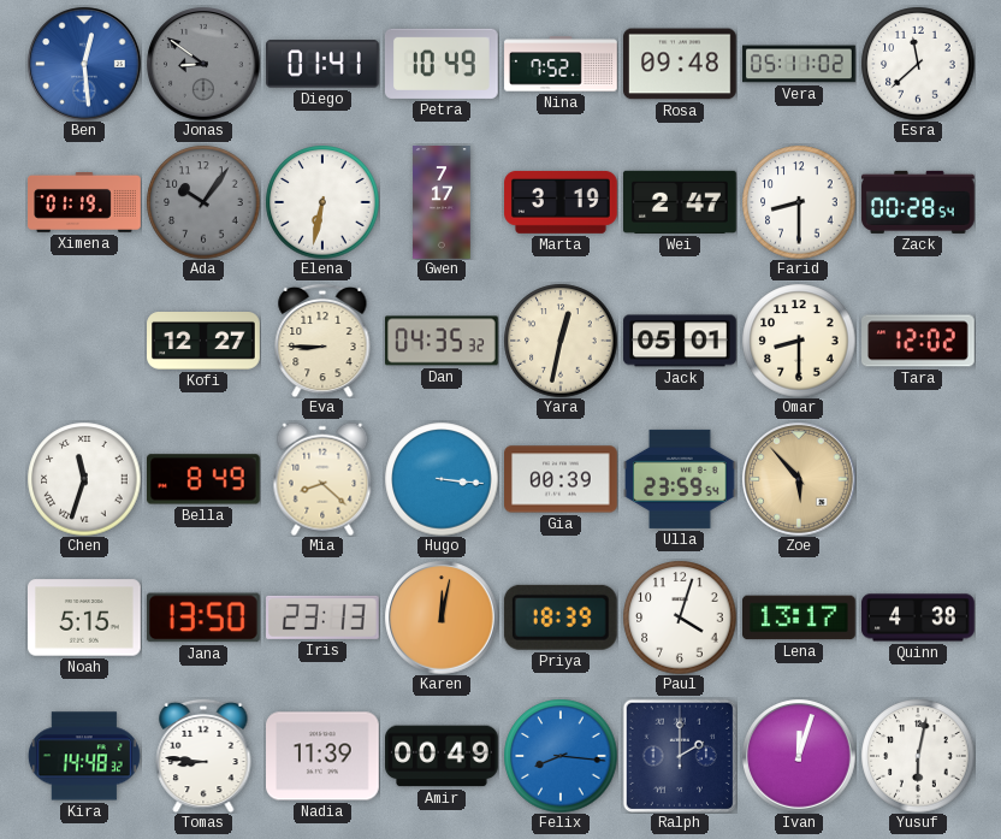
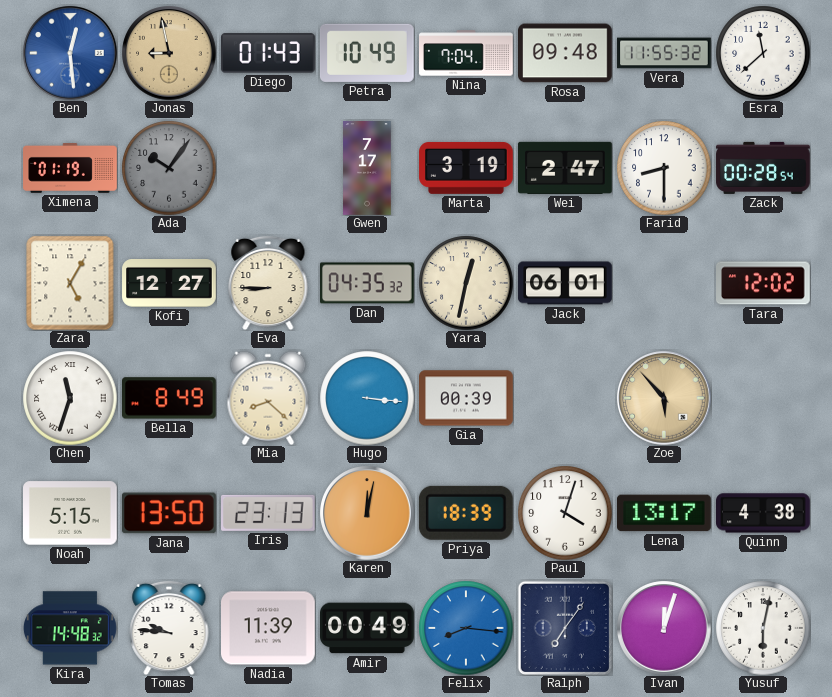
Jonas: 8:51 -> 8:58 (169, 53)
Jonas dial: grey -> champagne (169, 53)
Diego: 01:41 -> 01:43 (269, 53)
Nina: 7:52 -> 7:04 (466, 53)
Vera: 05:11 -> 11:55 (664, 53)
Elena: 6:32 -> none (322, 202)
Zara: none -> 5:05 (70, 283)
Jack: 05:01 -> 06:01 (565, 283)
Omar: 8:30 -> none (799, 341)
Ulla: 23:59 -> none (681, 479)
Tomas: 8:46 -> 9:46 (169, 628)
Ralph: 2:00 -> 7:06 (564, 627)
